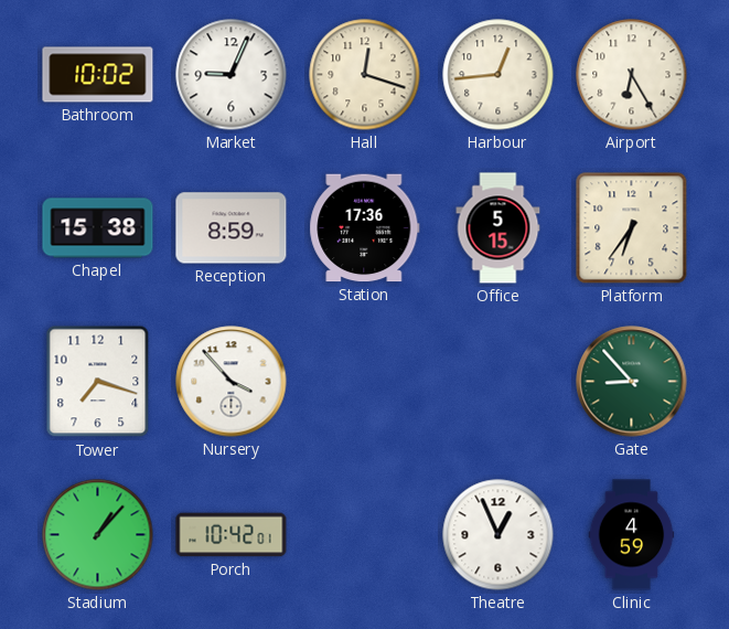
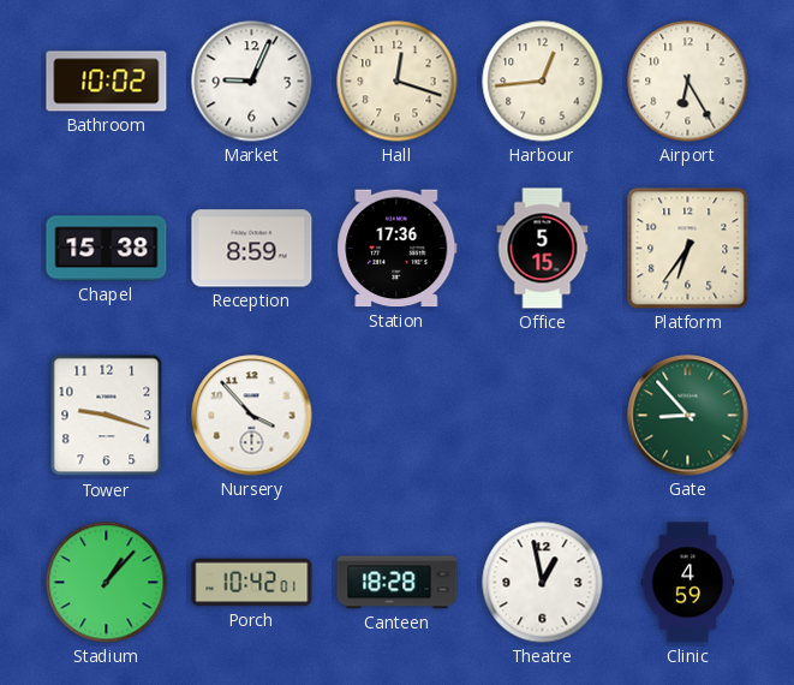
Tower: 7:18 -> 9:18 (107, 416)
Canteen: none -> 18:28 (398, 583)
Theatre: 12:56 -> 12:58 (543, 583)
